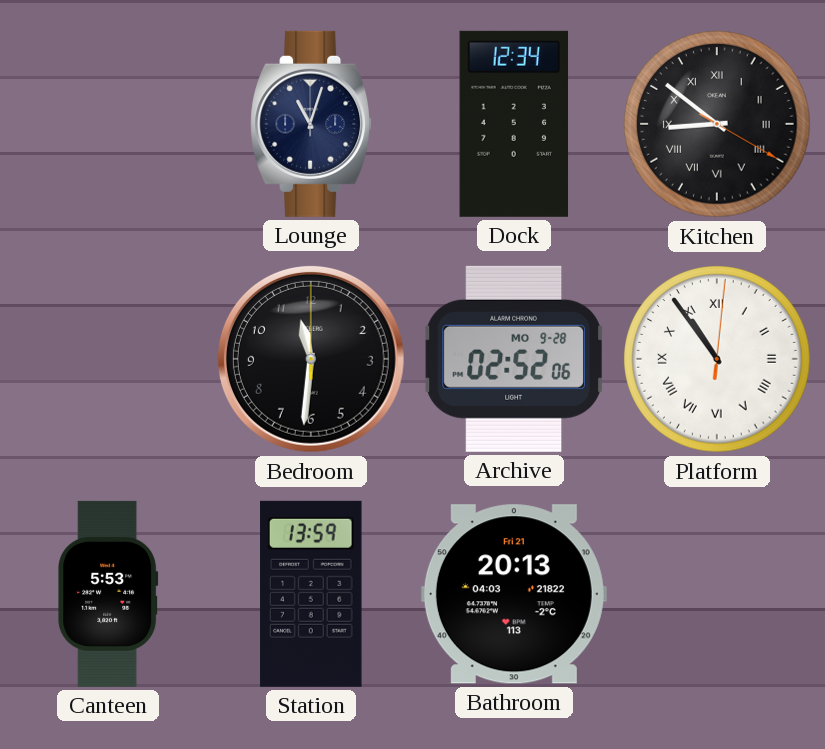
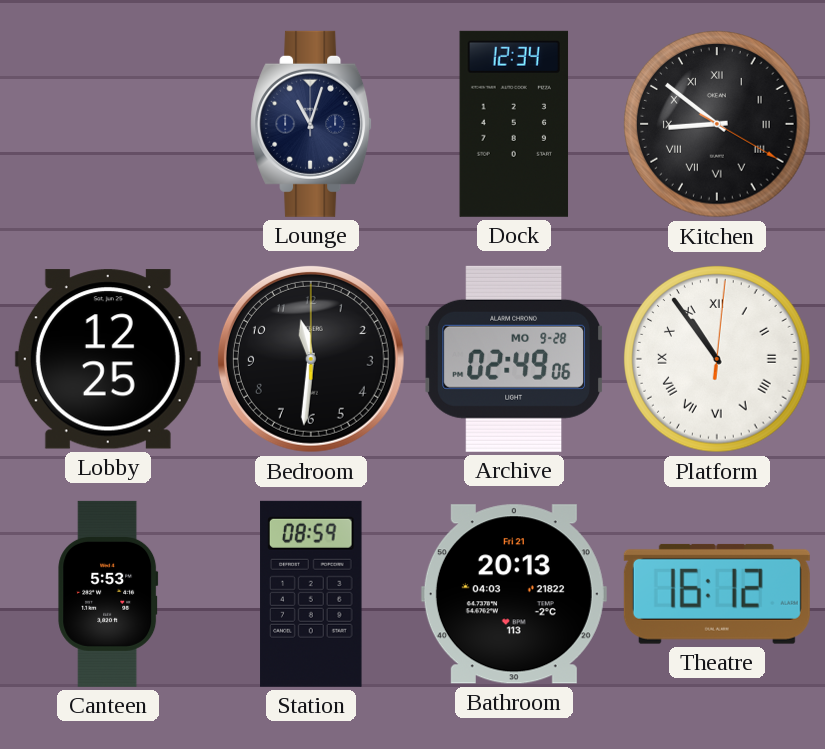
Lobby: none -> 12:25 (108, 359)
Archive: 02:52 -> 02:49 (514, 359)
Station: 13:59 -> 08:59 (311, 594)
Theatre: none -> 16:12 (717, 594)
